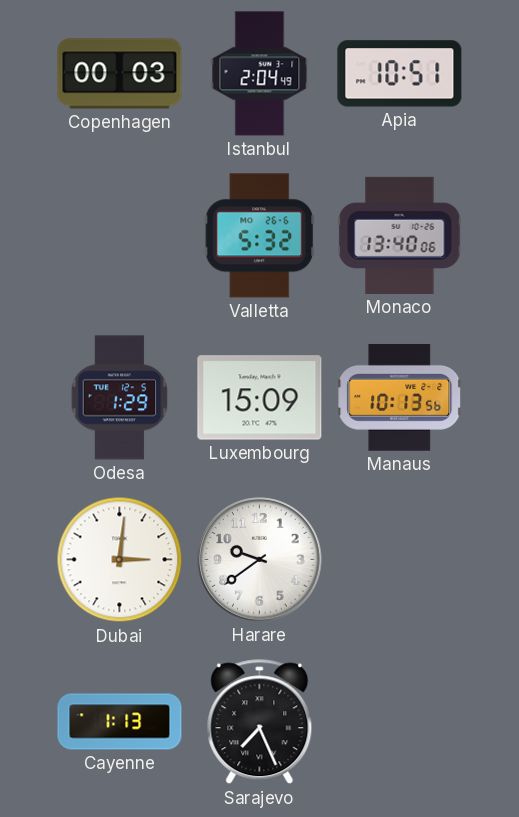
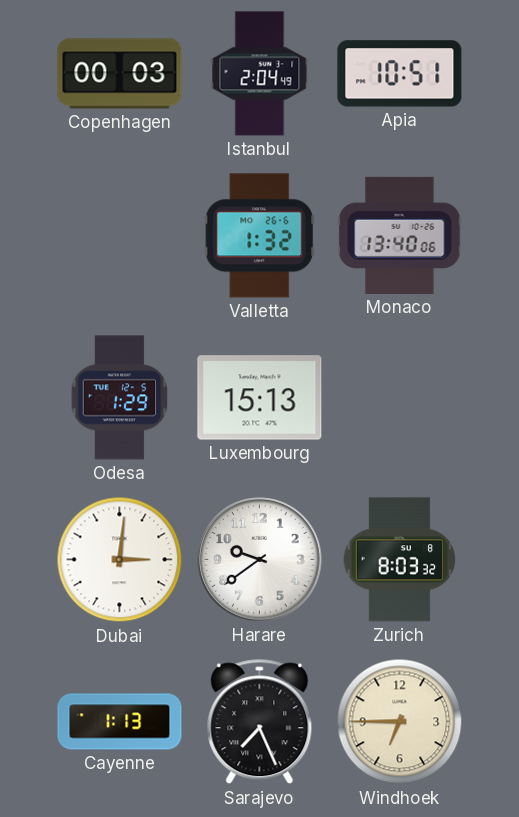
Valletta: 5:32 -> 1:32 (260, 236)
Luxembourg: 15:09 -> 15:13 (260, 398)
Manaus: 10:13 -> none (400, 397)
Zurich: none -> 8:03 (400, 560)
Windhoek: none -> 6:45 (400, 722)
